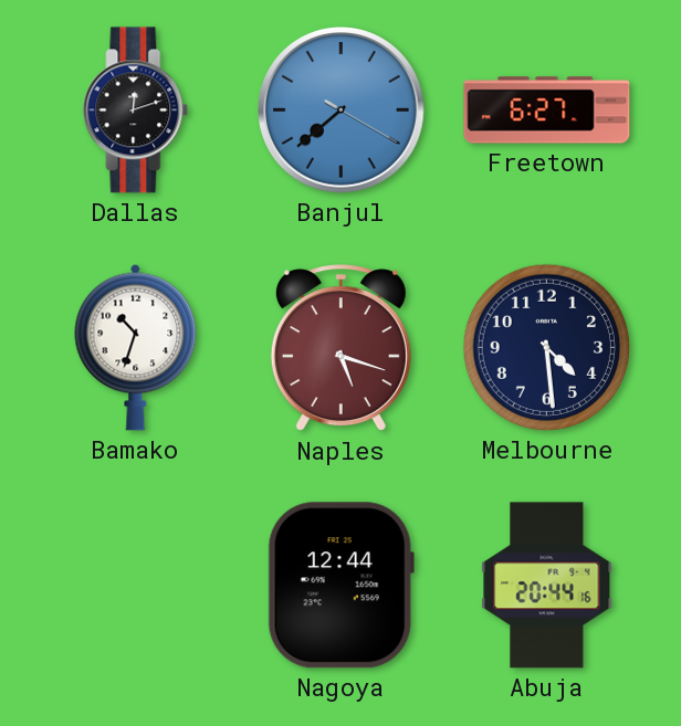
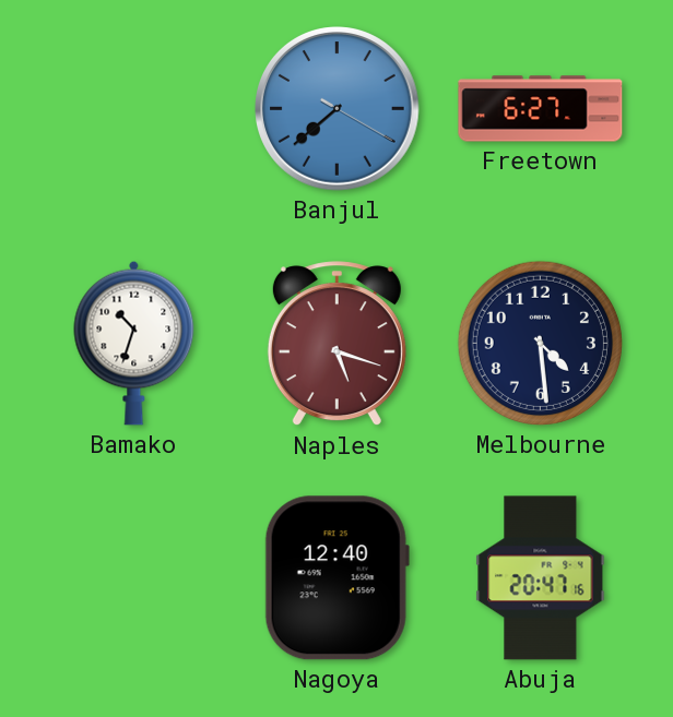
Dallas: 12:12 -> none (136, 111)
Nagoya: 12:44 -> 12:40 (336, 578)
Abuja: 20:44 -> 20:47 (541, 578)
